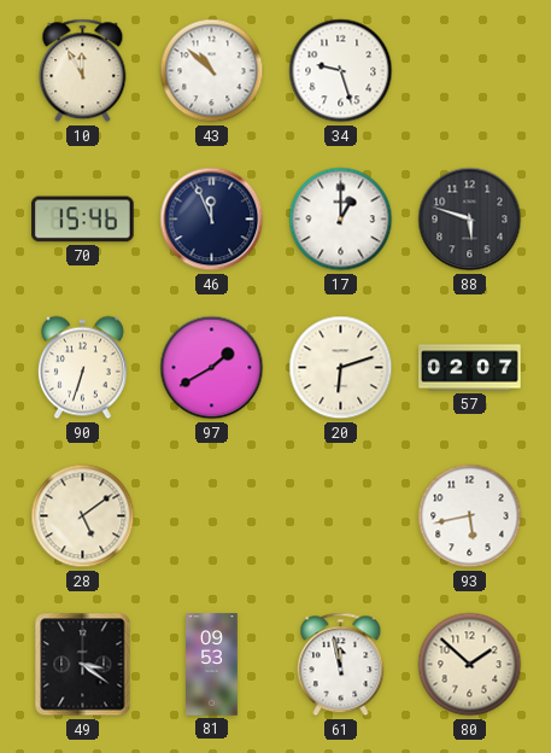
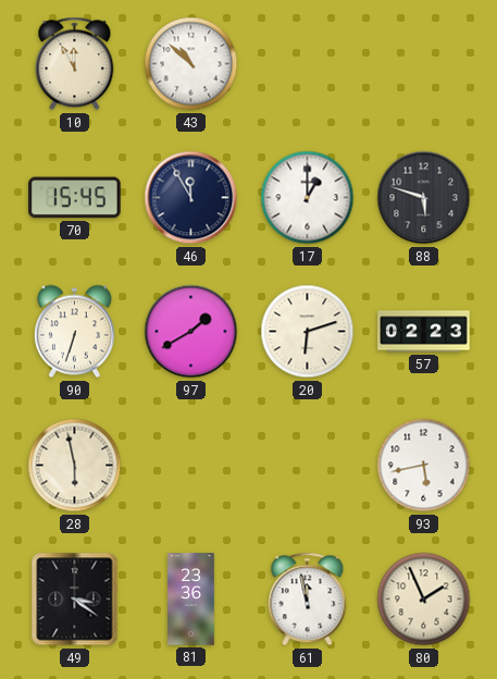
34: 9:27 -> none (341, 71)
70: 15:46 -> 15:45 (75, 198)
46: 11:56 -> 11:55 (191, 198)
57: 02:07 -> 02:23 (424, 332)
28: 5:09 -> 5:58 (75, 466)
81: 09:53 -> 23:36 (191, 600)
80: 1:52 -> 1:56 (424, 600)
